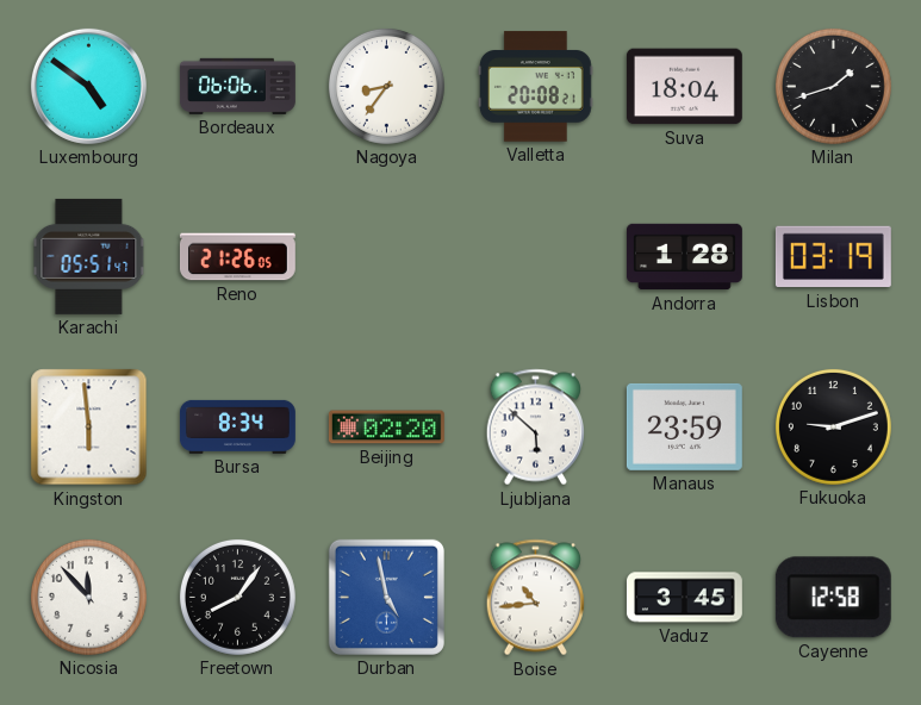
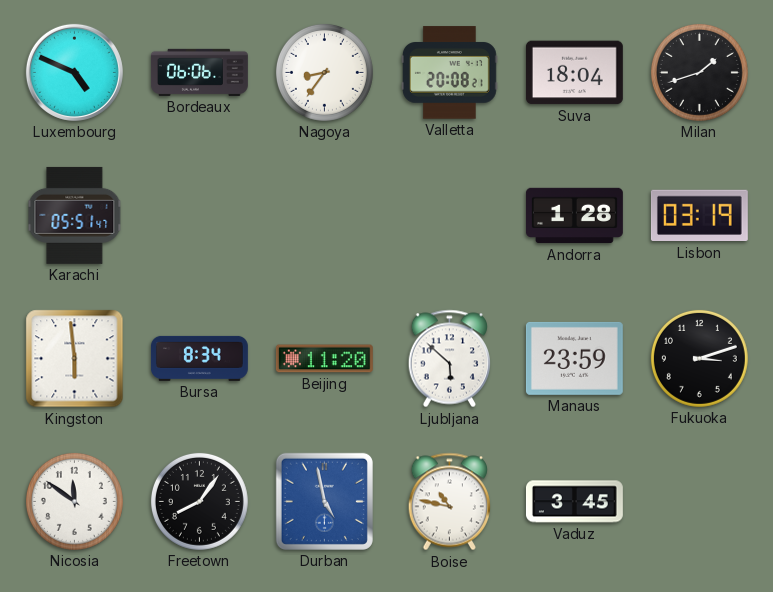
Luxembourg: 4:51 -> 4:49 (74, 72)
Reno: 21:26 -> none (237, 257)
Beijing: 02:20 -> 11:20 (324, 359)
Fukuoka: 9:12 -> 3:12 (699, 358)
Nicosia: 11:53 -> 11:51 (74, 501)
Boise: 10:44 -> 10:47 (449, 502)
Cayenne: 12:58 -> none (833, 598)
